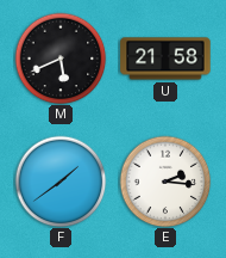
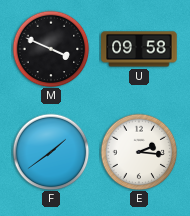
M: 5:41 -> 3:49 (51, 49)
U: 21:58 -> 09:58 (139, 49)
